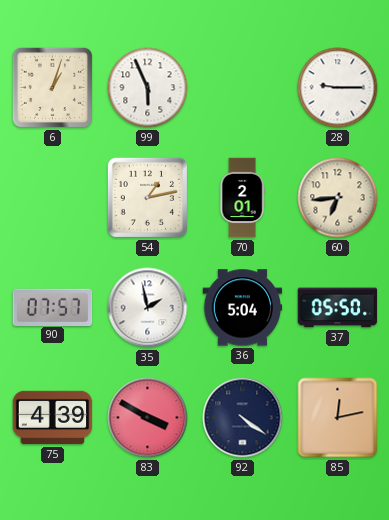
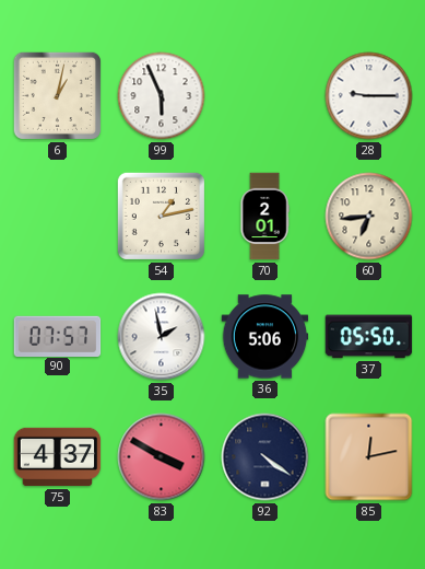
6: 1:03 -> 1:02 (57, 95)
36: 5:04 -> 5:06 (265, 337)
75: 4:39 -> 4:37 (58, 457)
